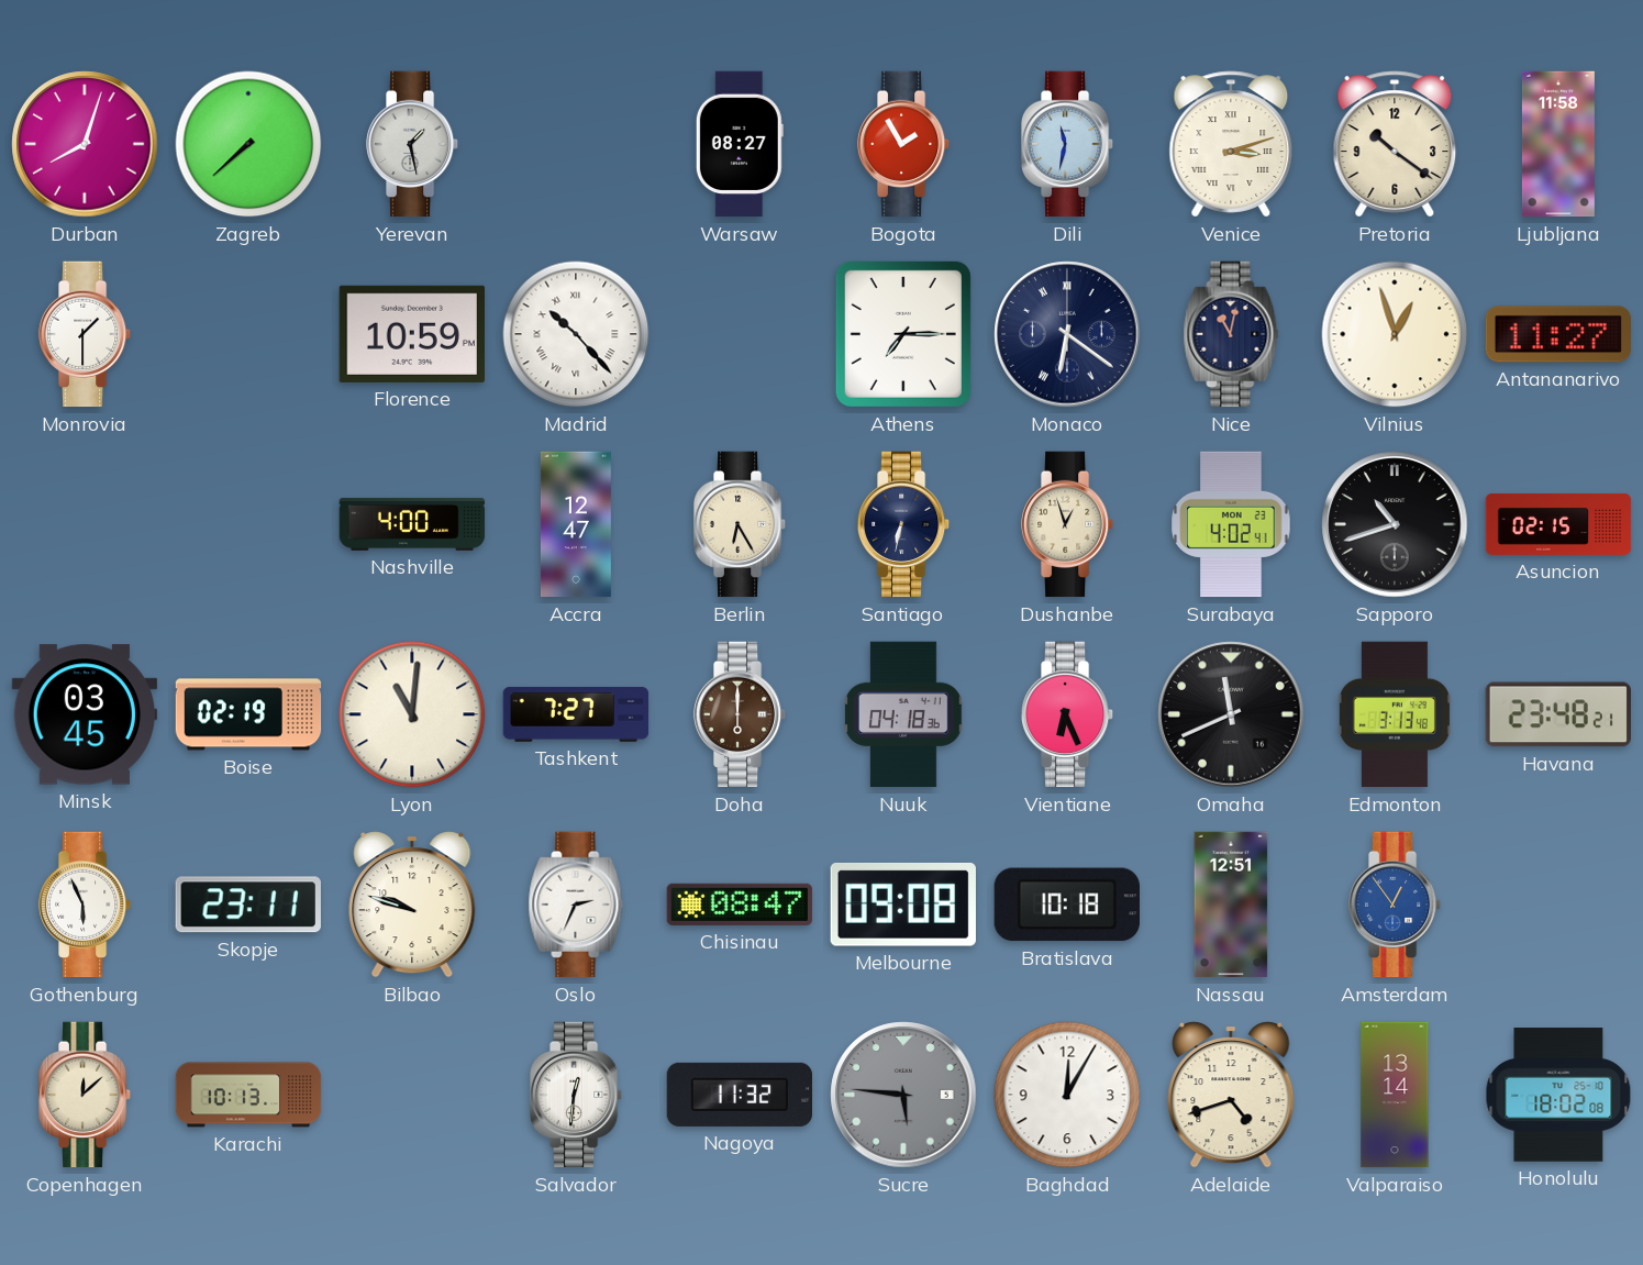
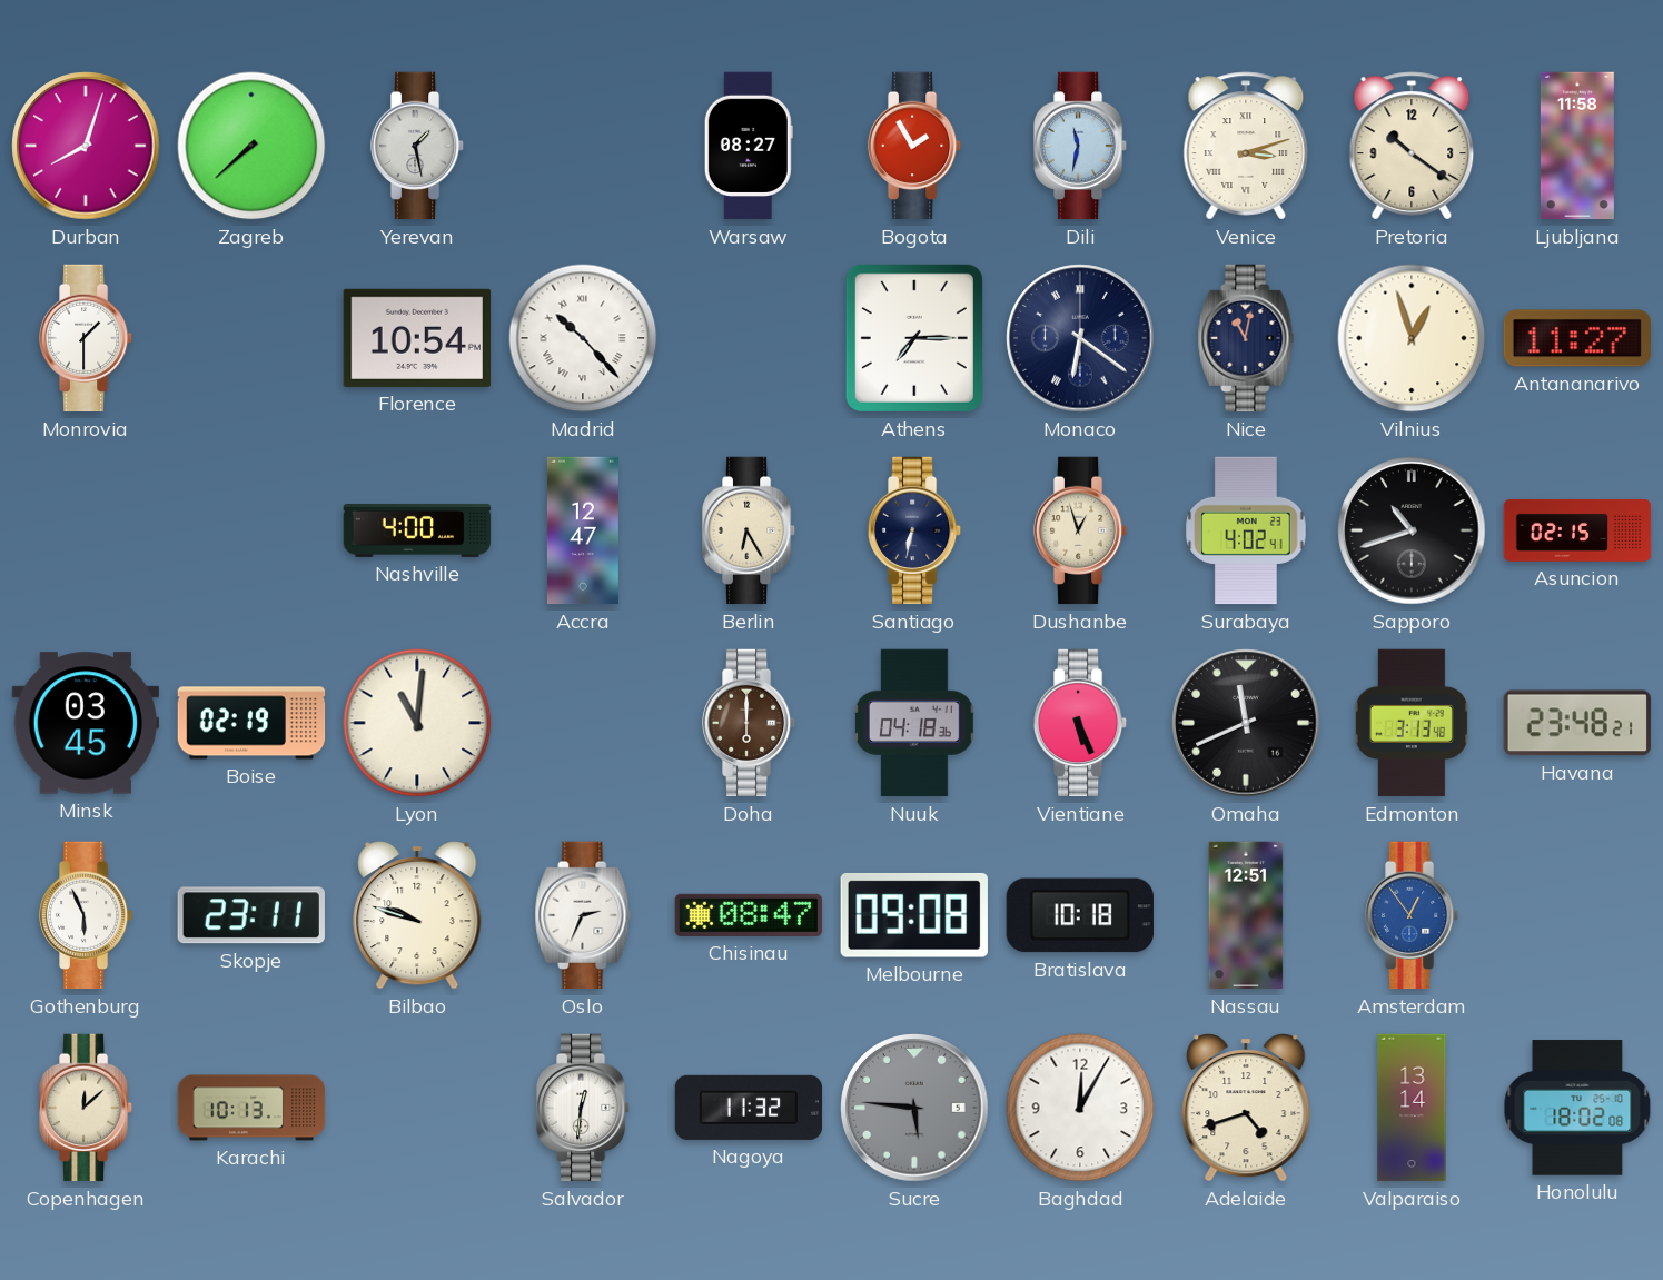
Florence: 10:59 -> 10:54 (416, 338)
Tashkent: 7:27 -> none (576, 714)
Vientiane: 6:26 -> 5:26 (1080, 723)
